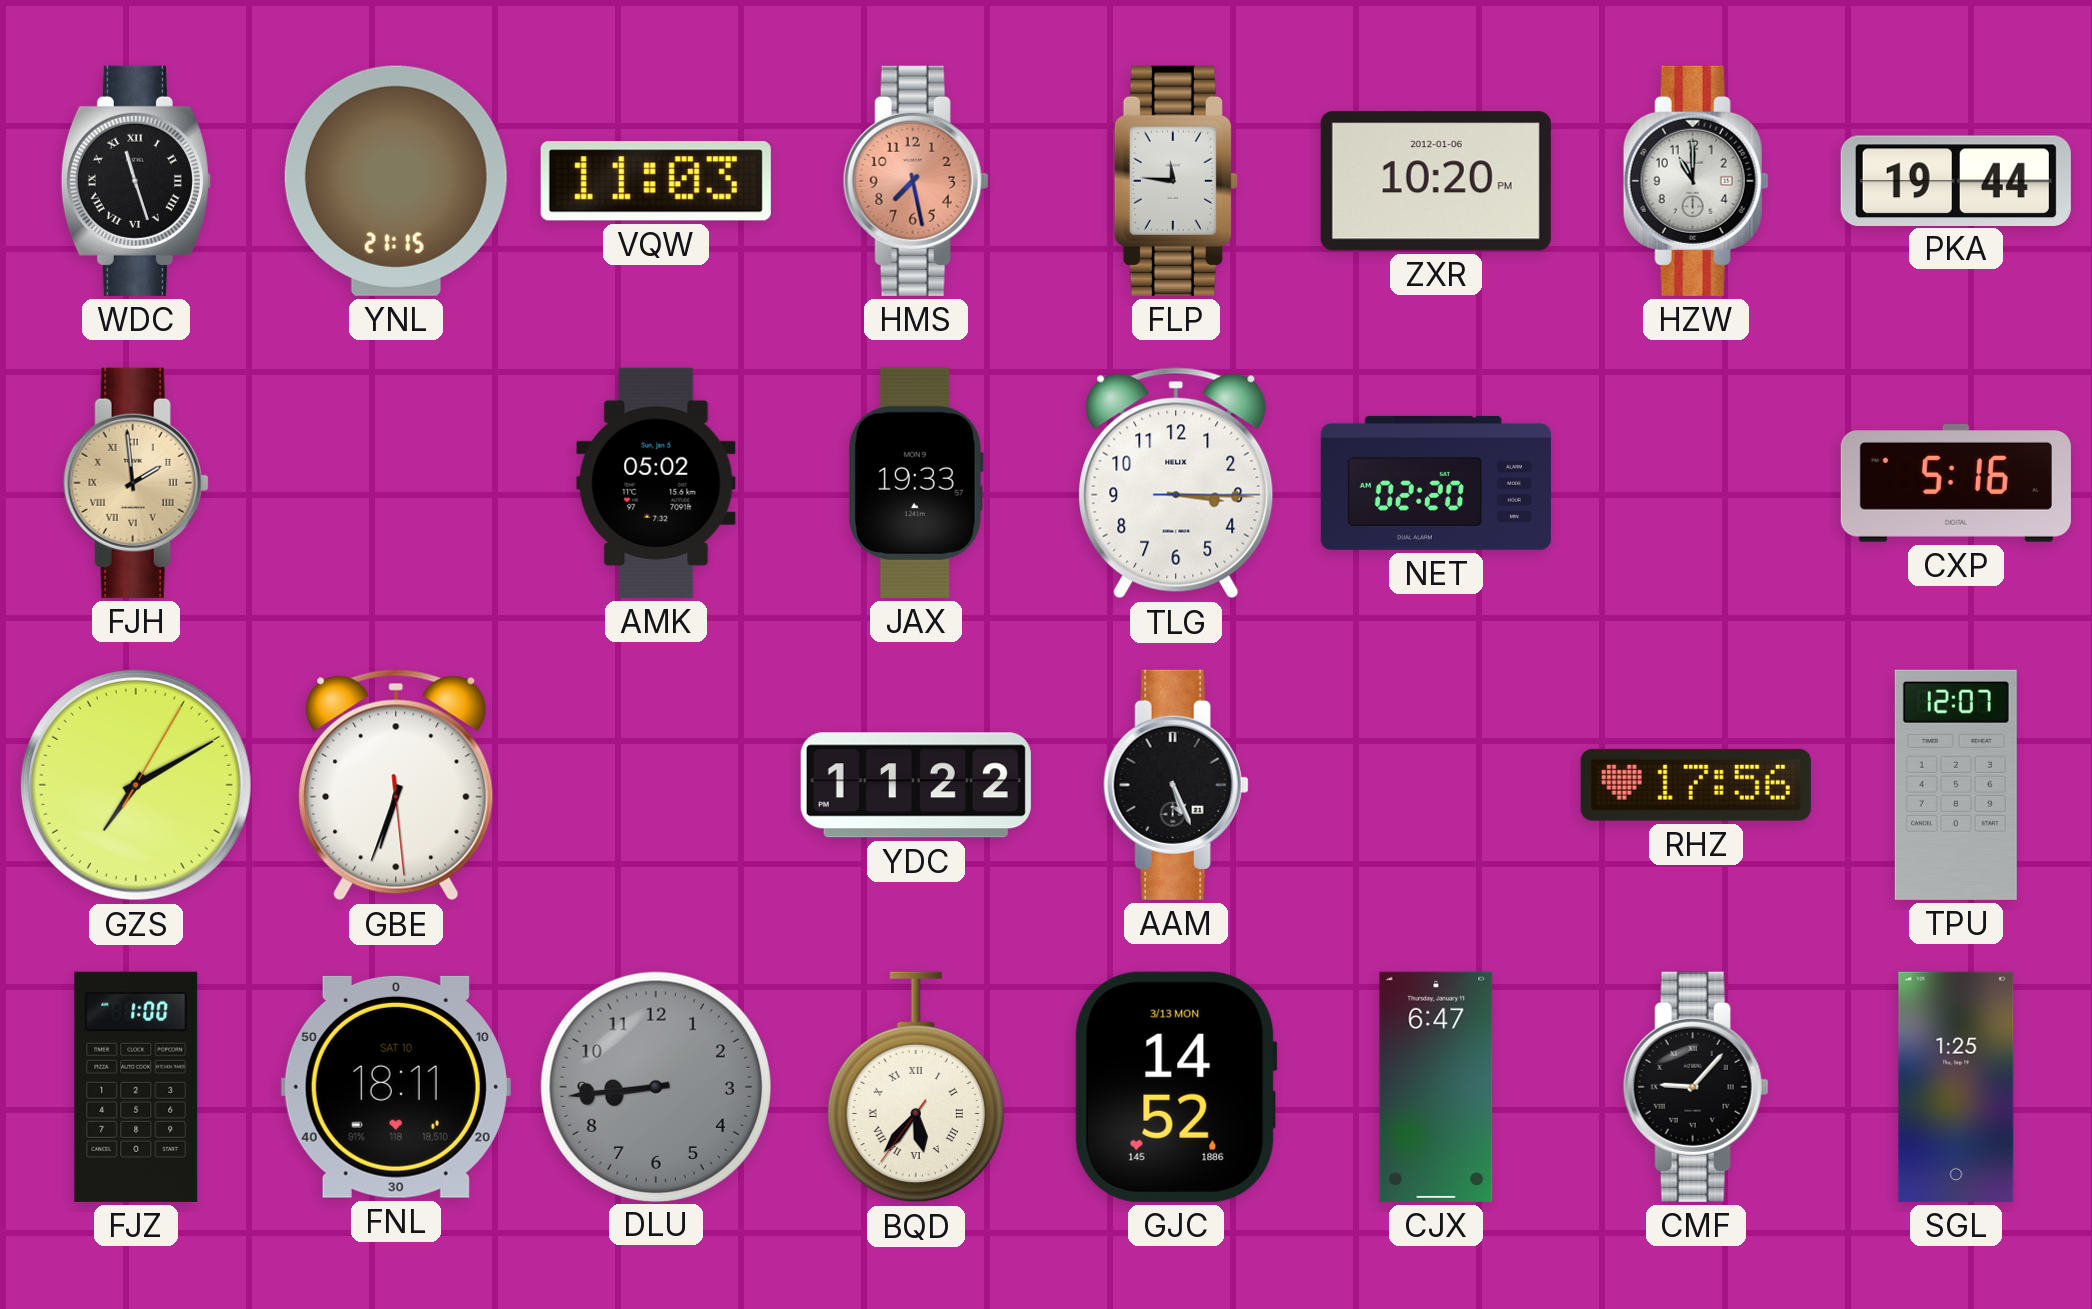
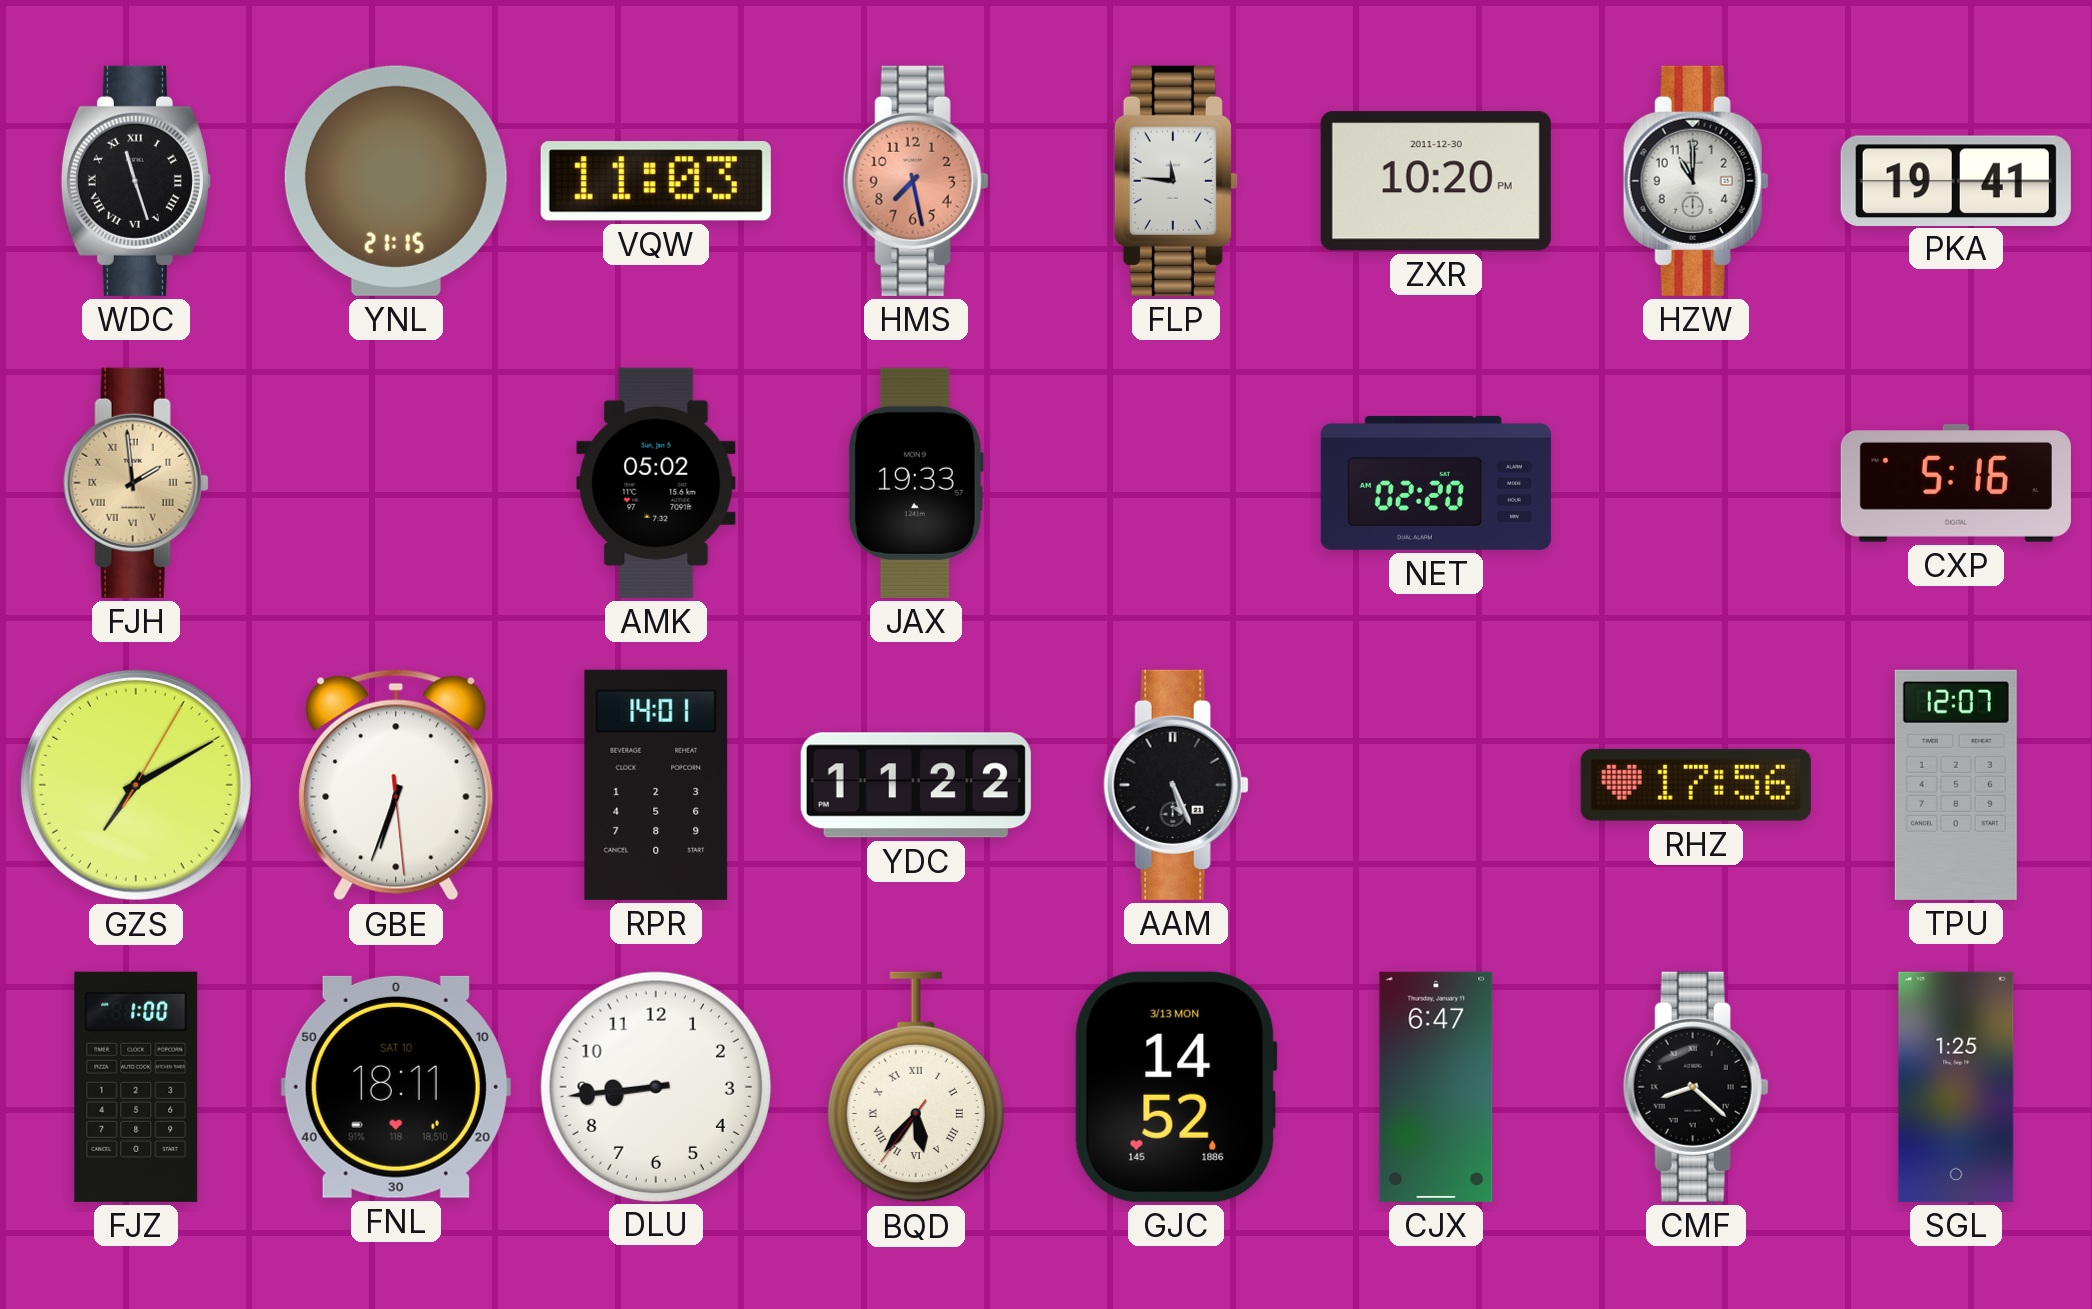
ZXR date: 2012-01-06 -> 2011-12-30 (1436, 181)
PKA: 19:44 -> 19:41 (1956, 180)
TLG: 3:15 -> none (1176, 483)
RPR: none -> 14:01 (656, 785)
DLU dial: grey -> white (655, 1086)
CMF: 9:07 -> 8:22 (1696, 1087)
